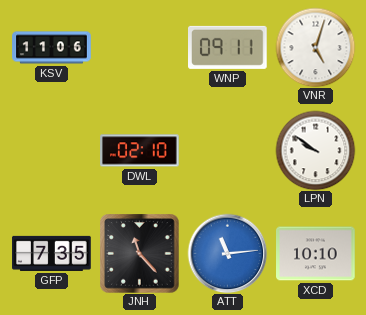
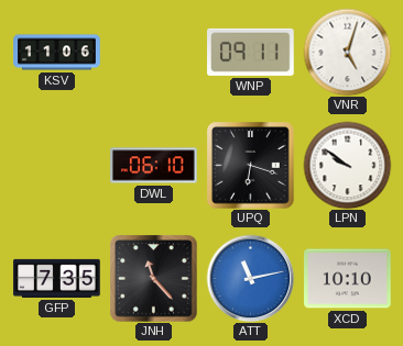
DWL: 02:10 -> 06:10 (154, 166)
UPQ: none -> 6:18 (251, 166)
ATT: 11:14 -> 11:13 (250, 278)
